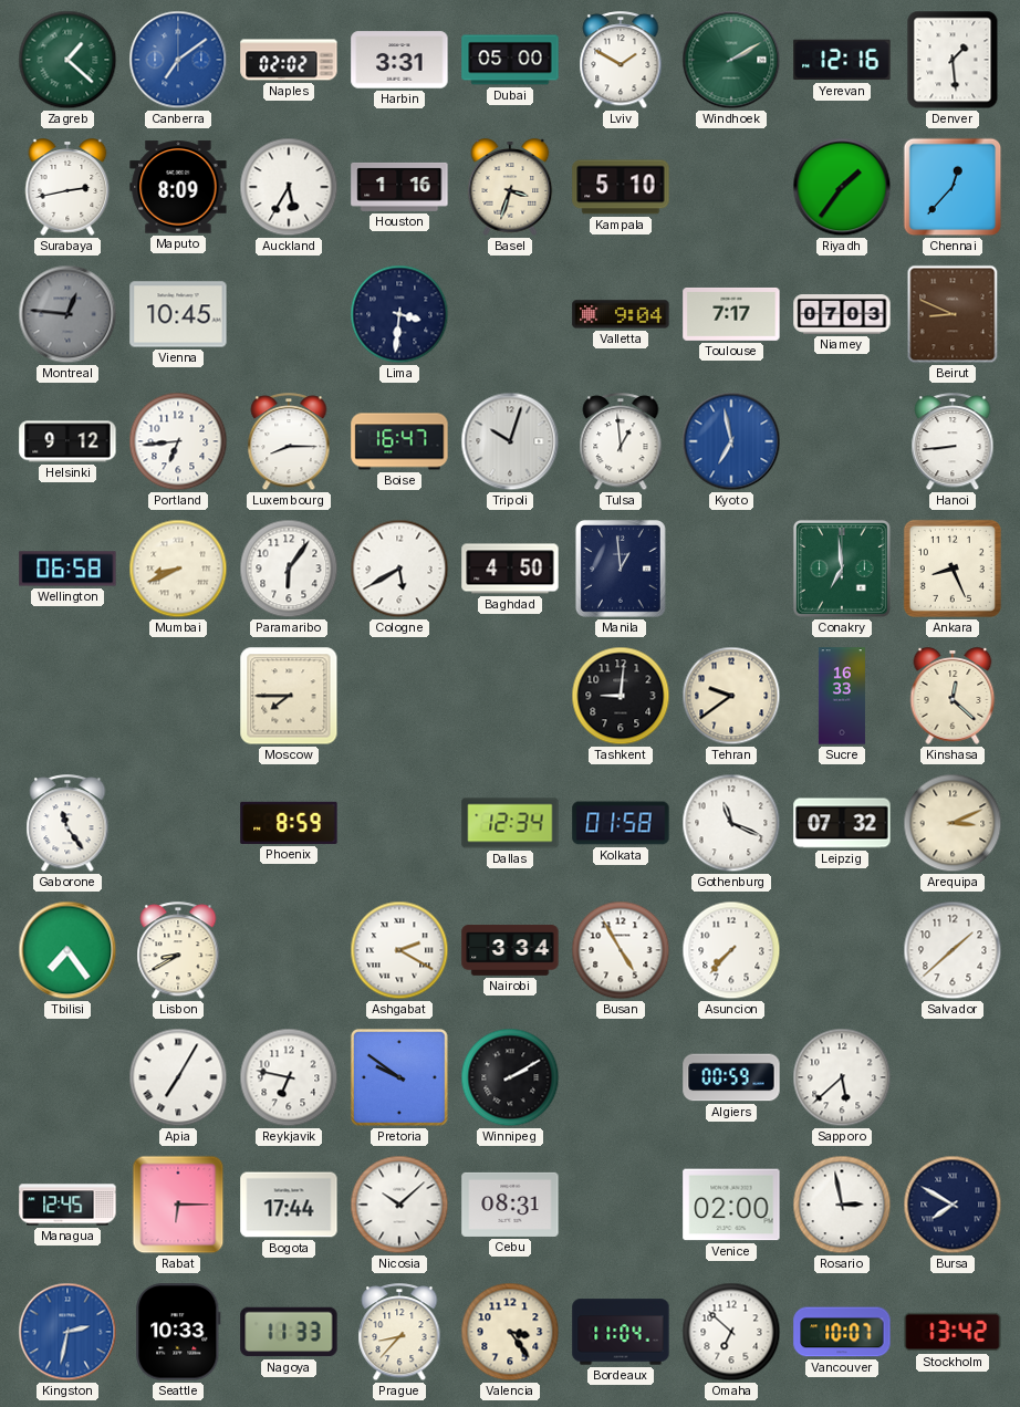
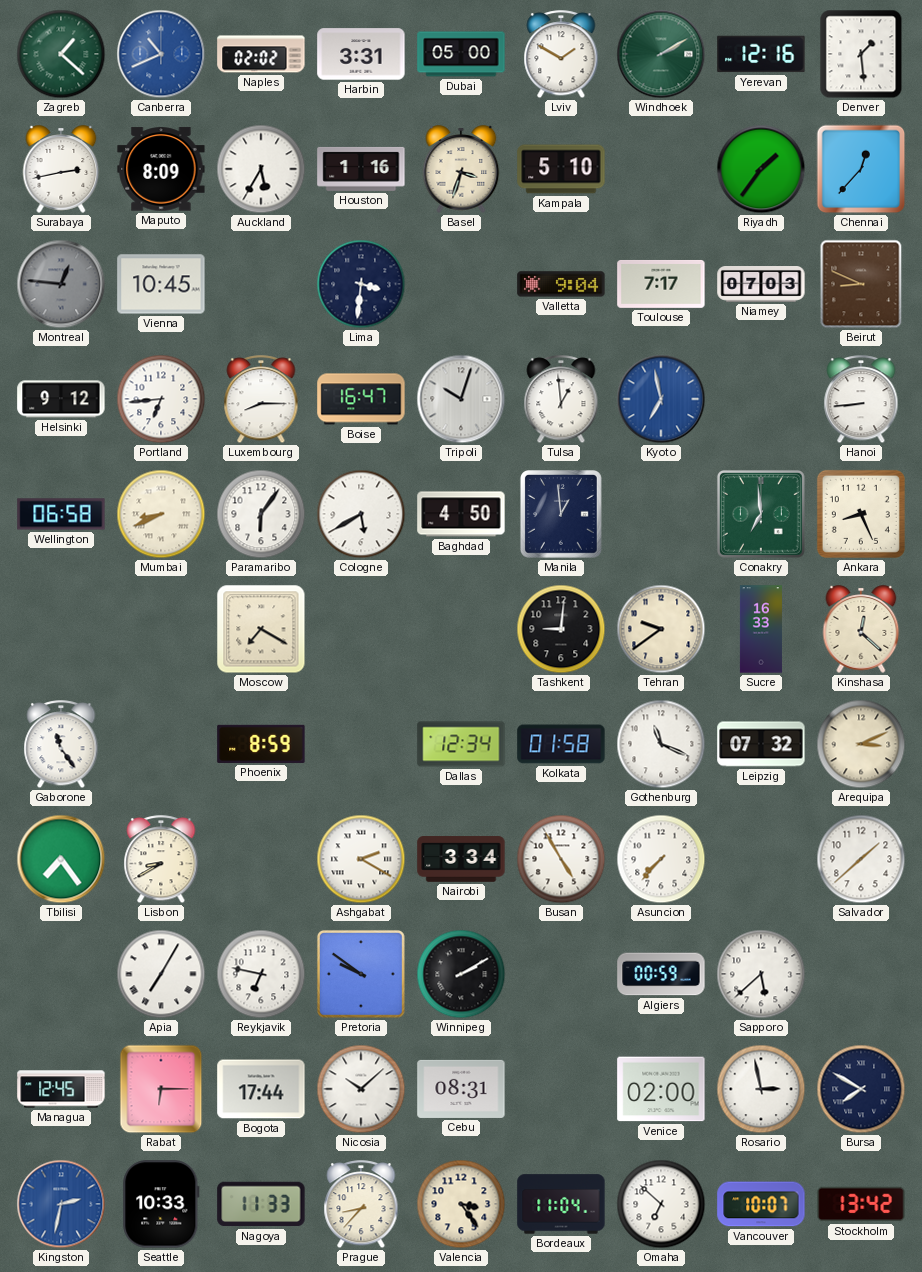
Canberra: 7:09 -> 10:41 (161, 54)
Moscow: 7:45 -> 7:20 (261, 629)
